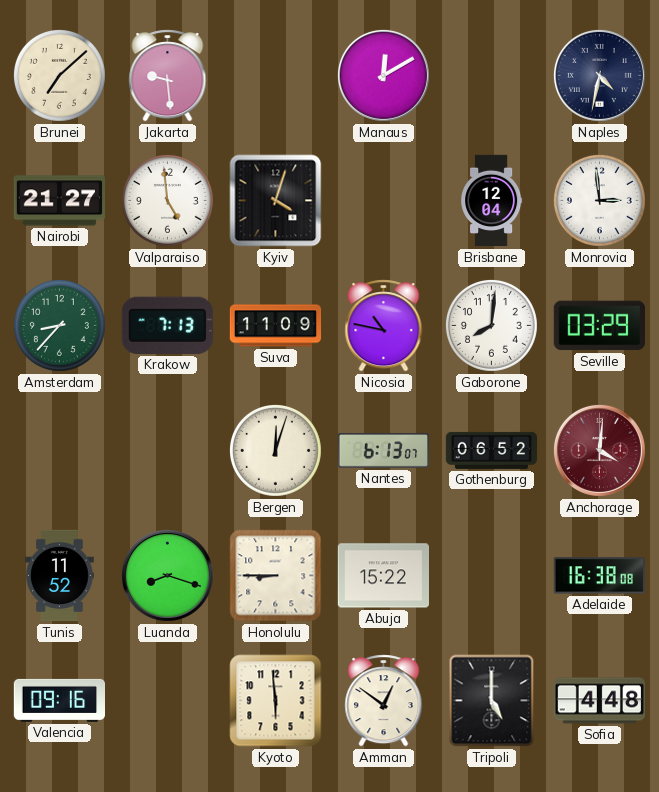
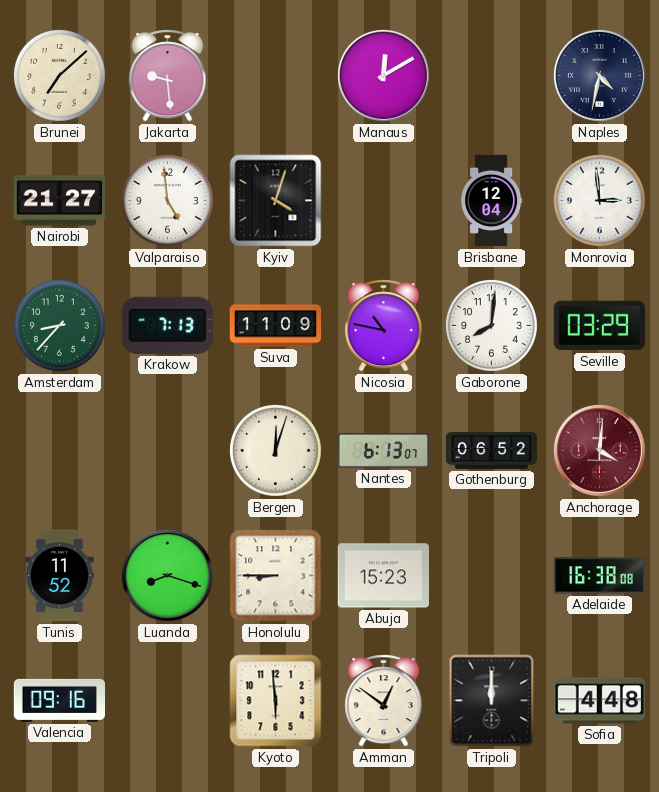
Abuja: 15:22 -> 15:23 (383, 576)
Tripoli: 5:00 -> 12:00 (492, 701)
